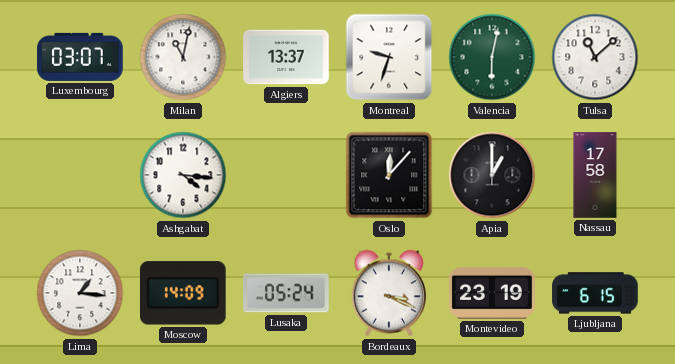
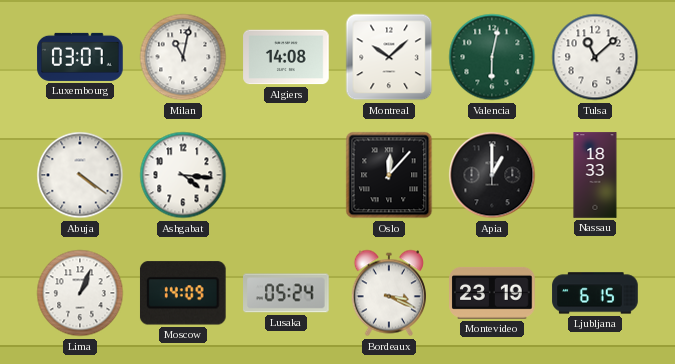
Algiers: 13:37 -> 14:08 (286, 57)
Montreal: 9:33 -> 10:08 (389, 57)
Abuja: none -> 4:21 (80, 175)
Nassau: 17:58 -> 18:33 (595, 175)
Lima: 1:16 -> 1:04 (80, 293)
